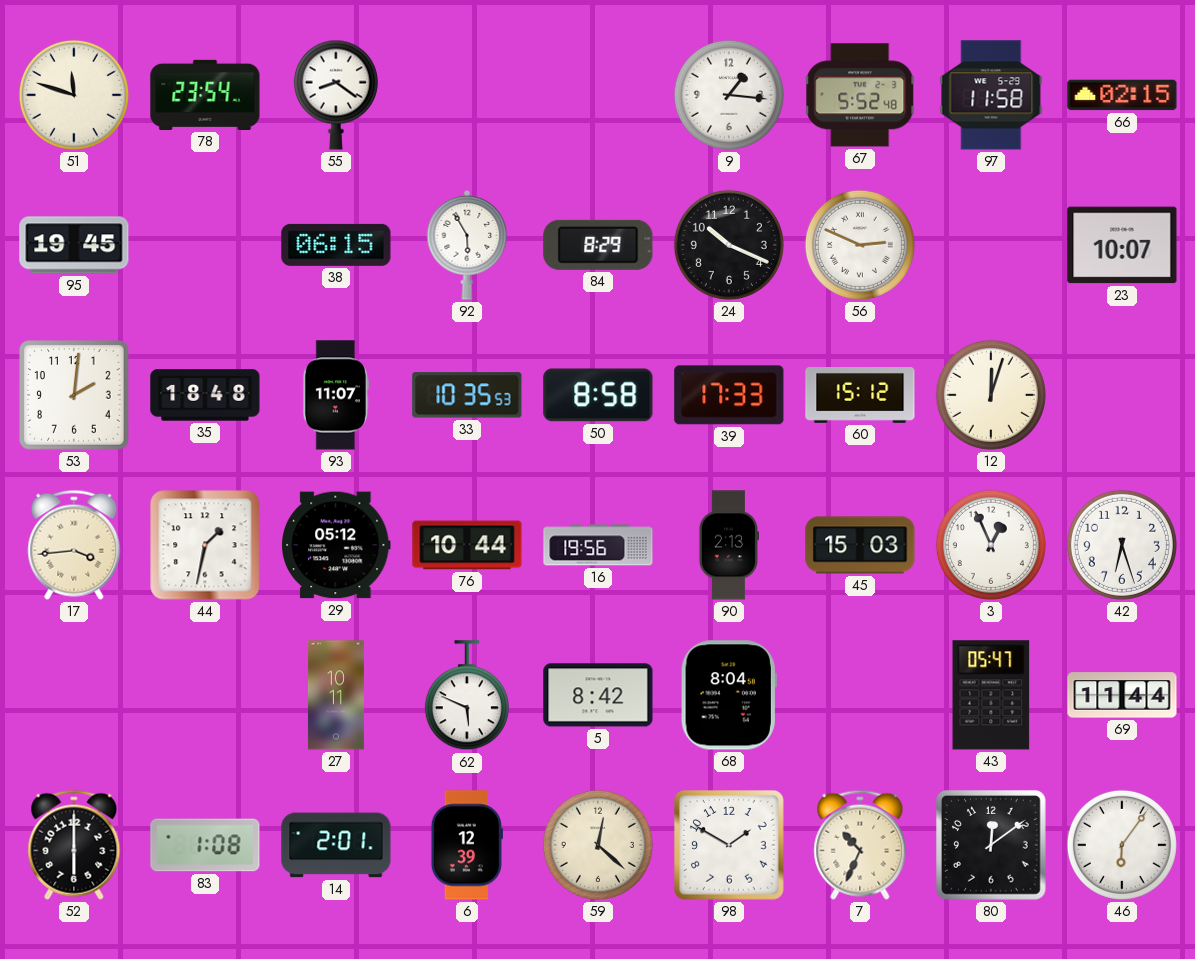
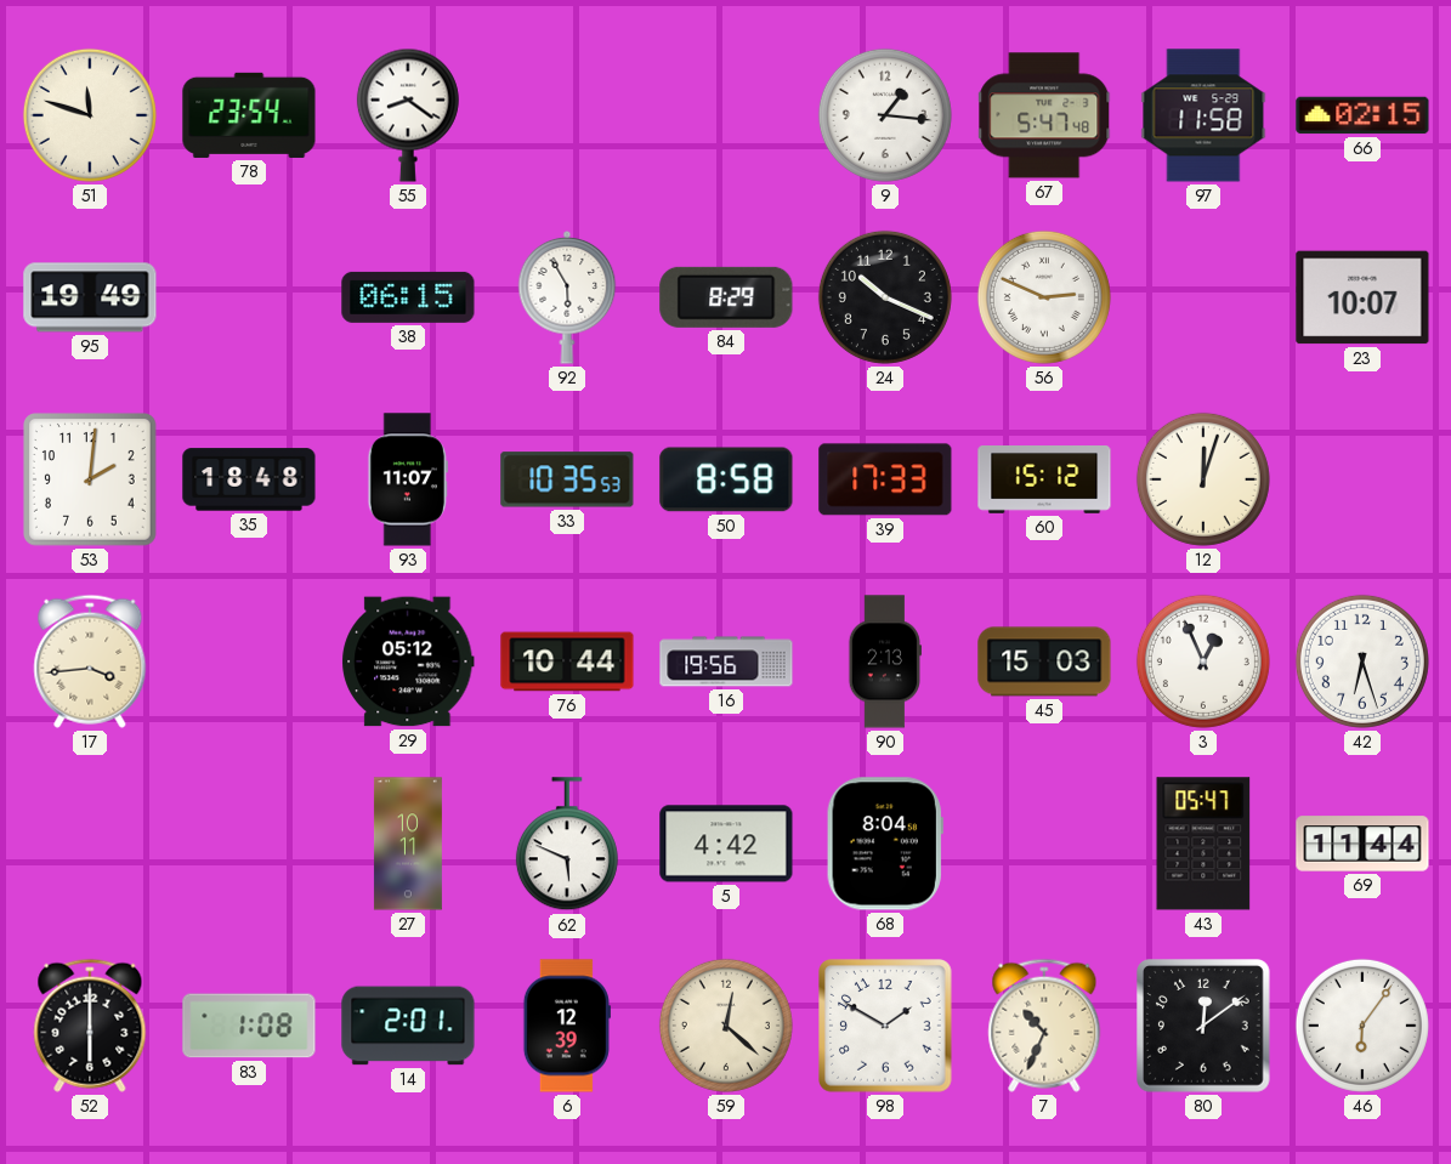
67: 5:52 -> 5:47 (1045, 115)
95: 19:45 -> 19:49 (90, 297)
44: 1:32 -> none (205, 545)
5: 8:42 -> 4:42 (726, 844)
